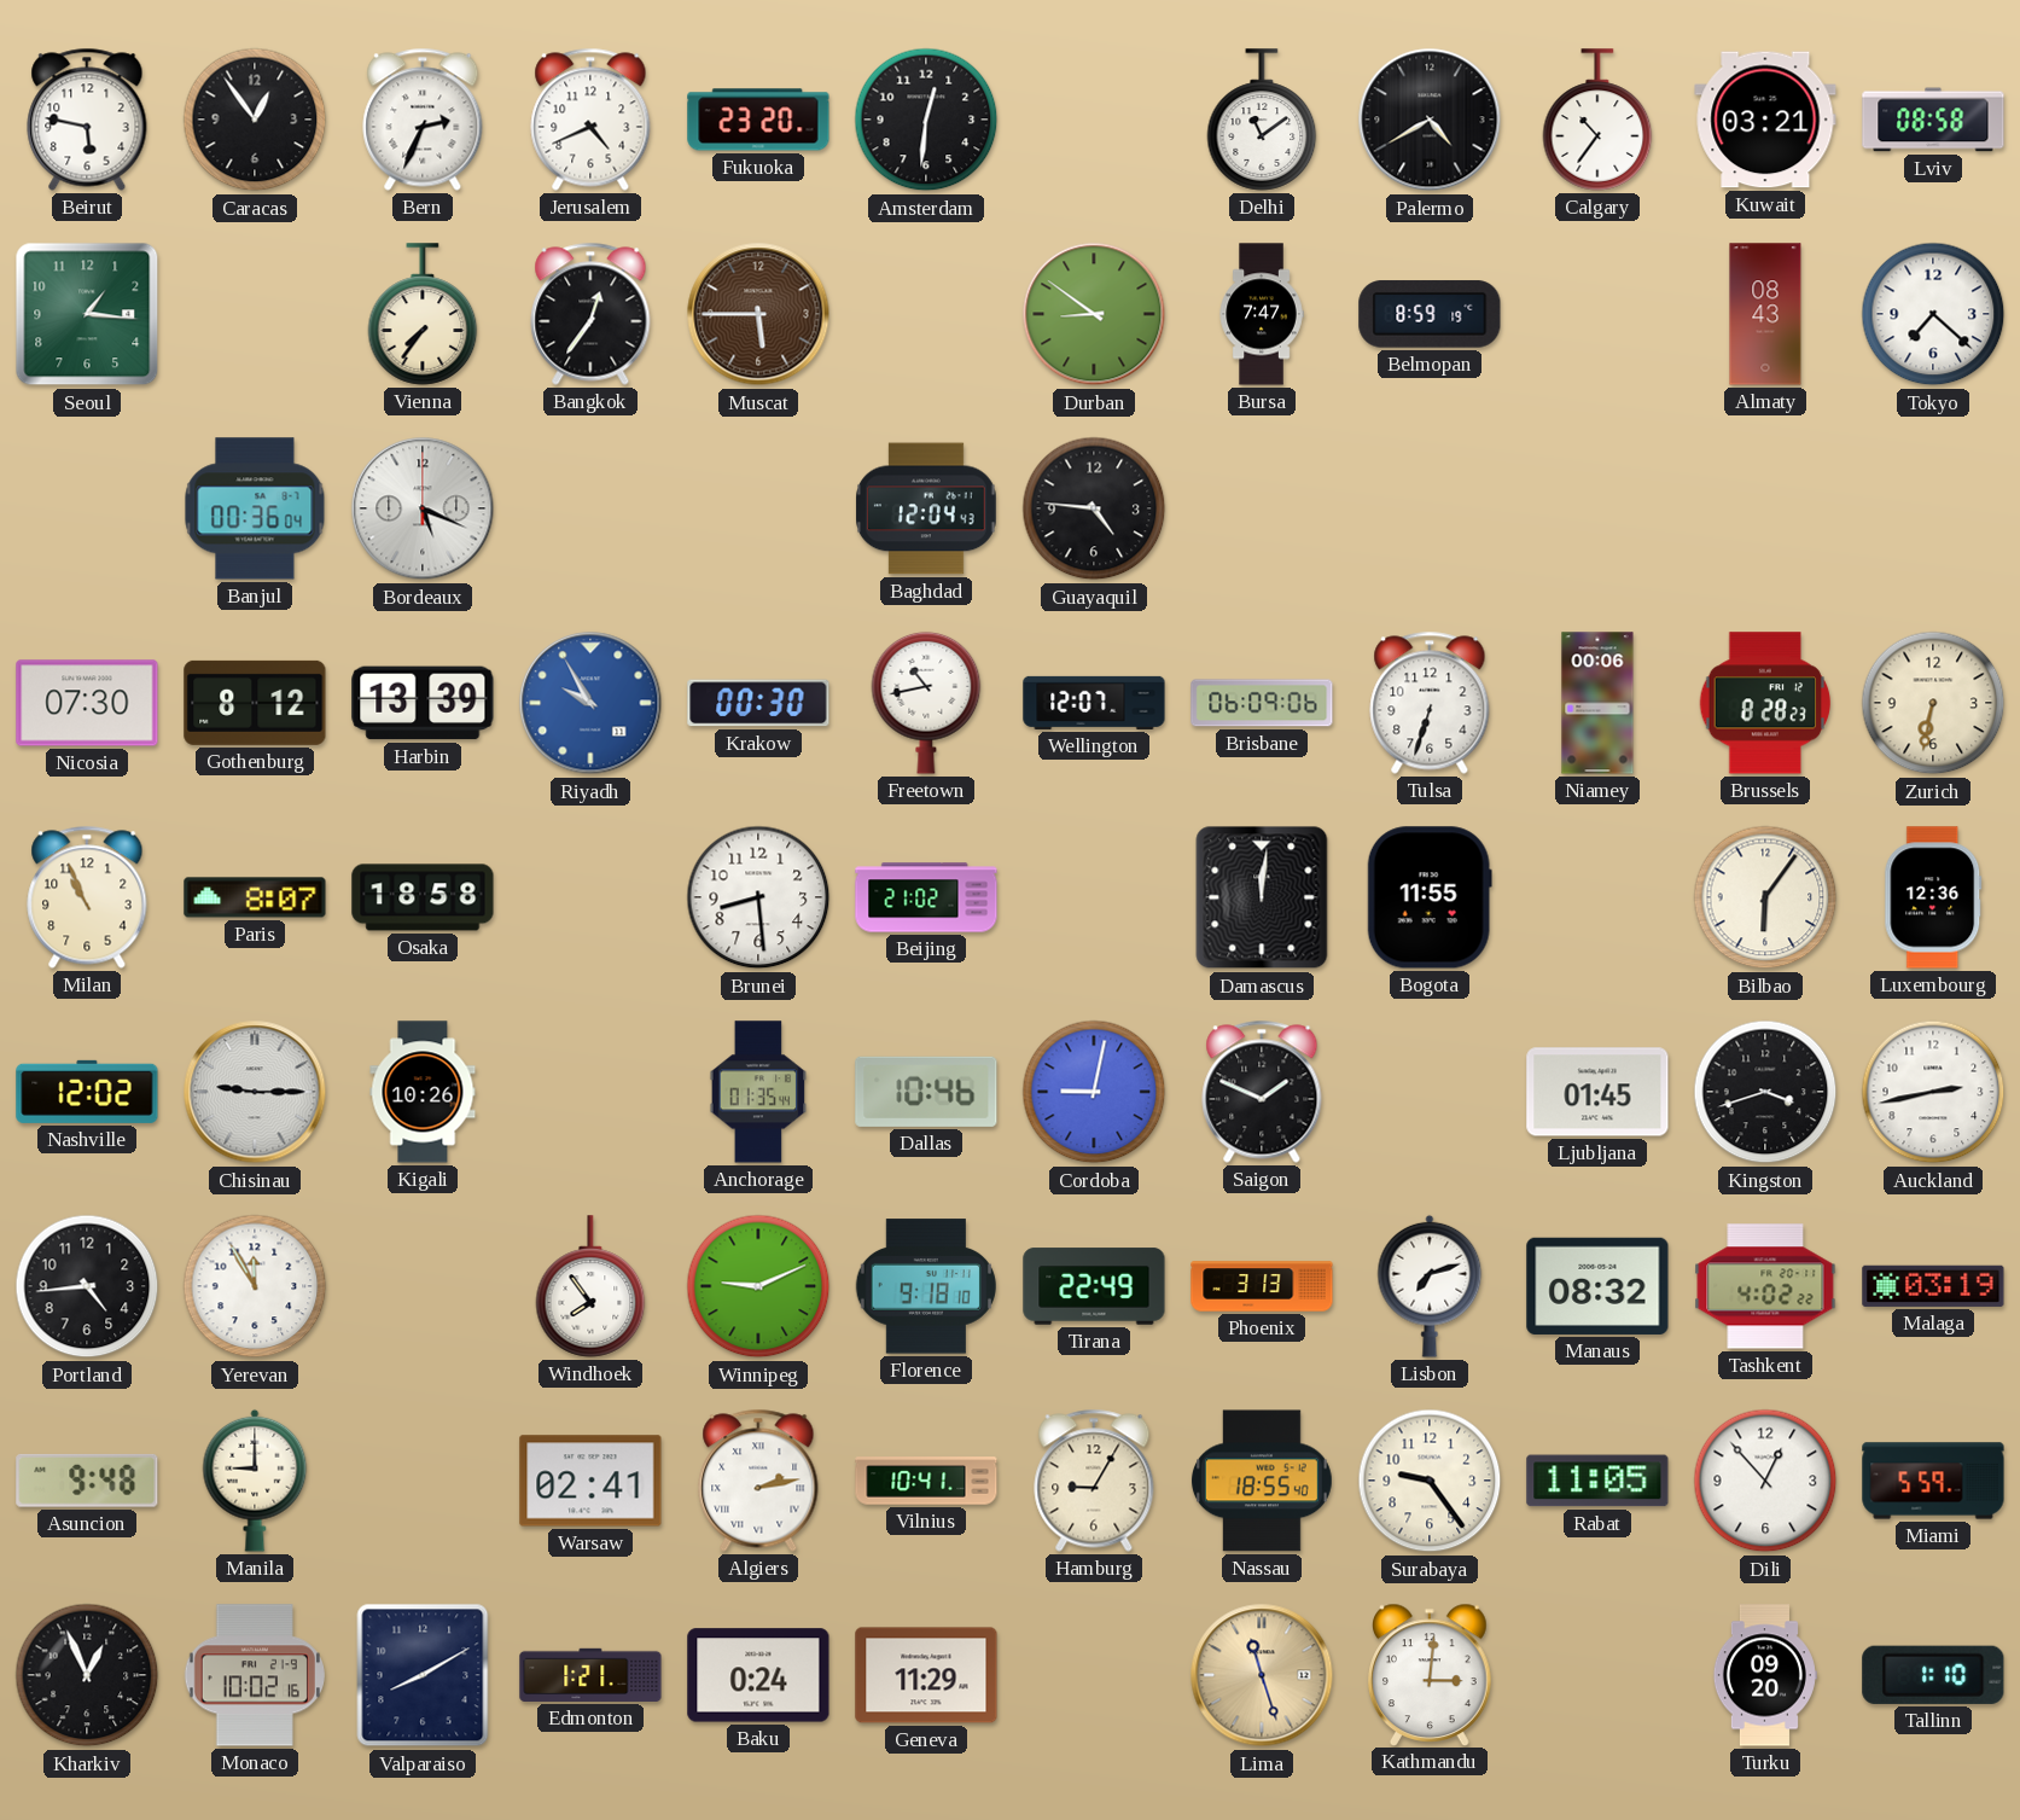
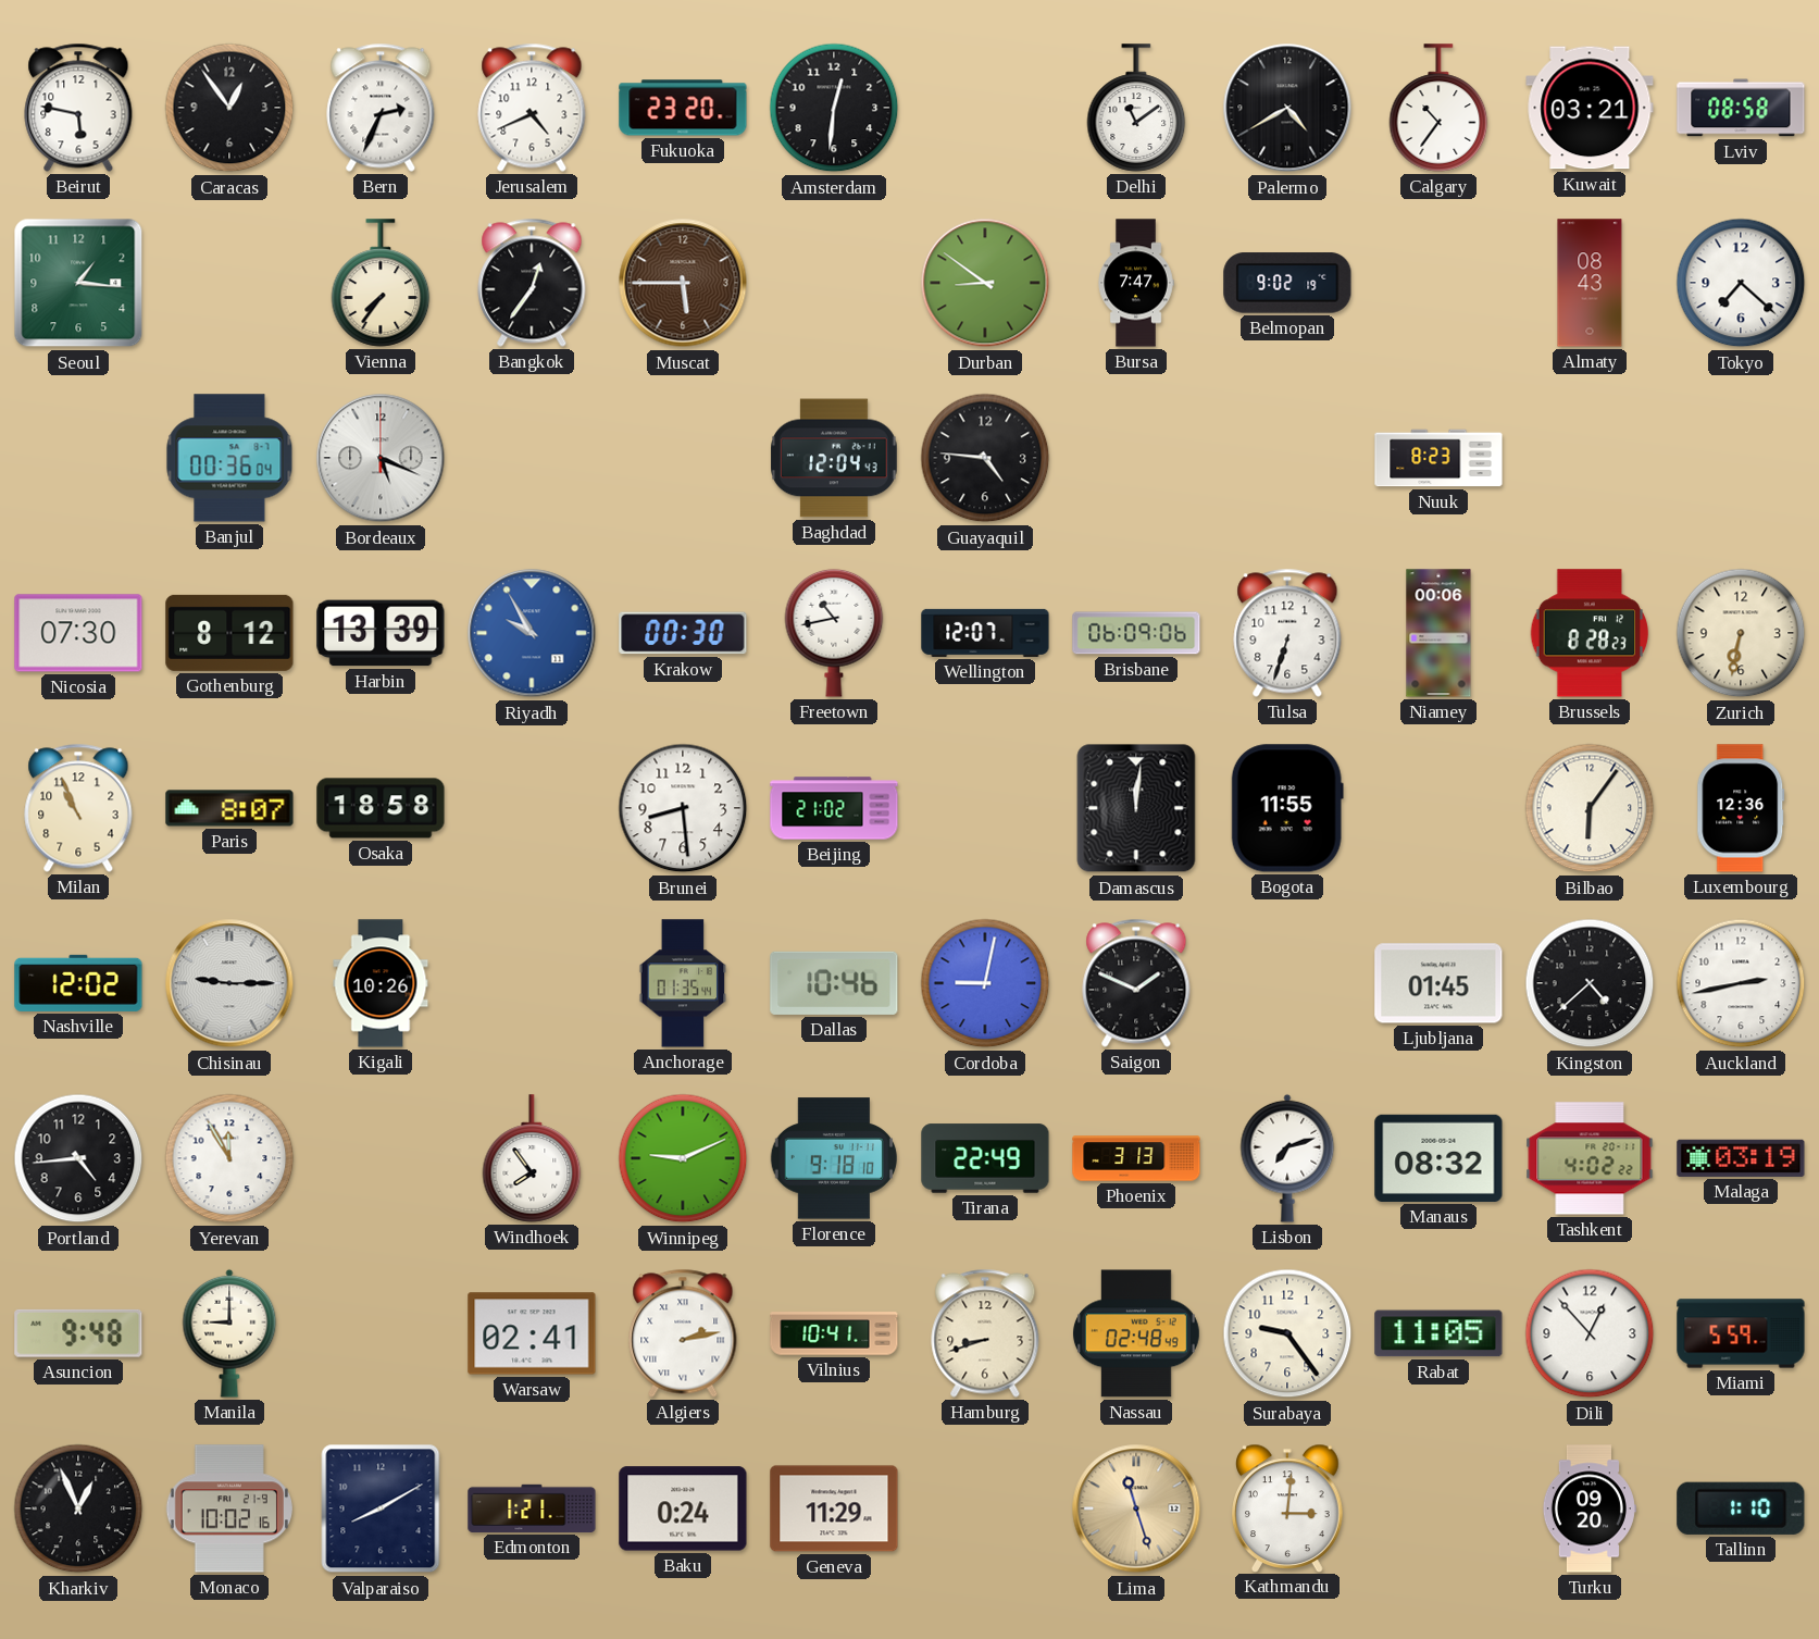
Belmopan: 8:59 -> 9:02 (1287, 283)
Nuuk: none -> 8:23 (1438, 458)
Kingston: 3:42 -> 4:38 (1590, 983)
Hamburg: 9:05 -> 8:42 (985, 1333)
Nassau: 18:55 -> 02:48 (1136, 1333)
